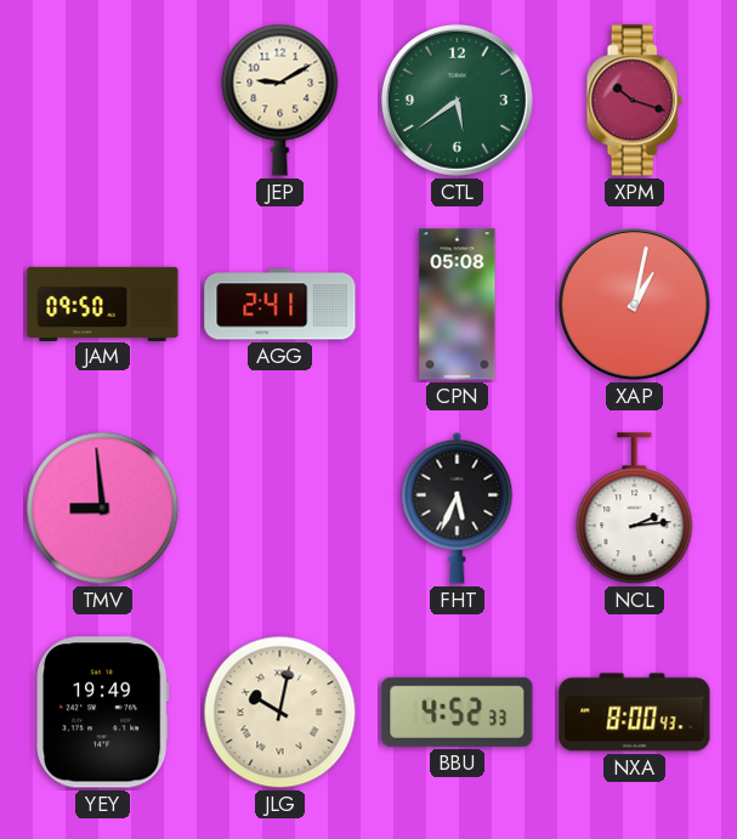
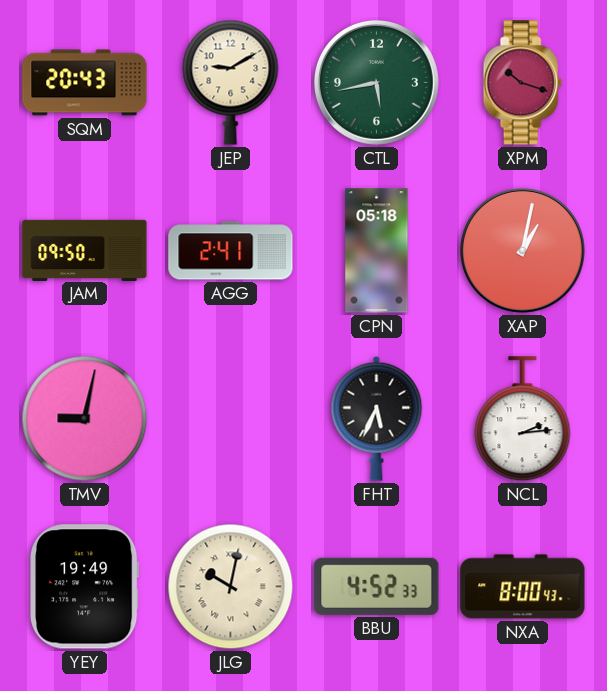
SQM: none -> 20:43 (85, 83)
CTL: 5:39 -> 5:43 (376, 82)
CPN: 05:08 -> 05:18 (377, 251)
TMV: 8:59 -> 9:02 (85, 419)
